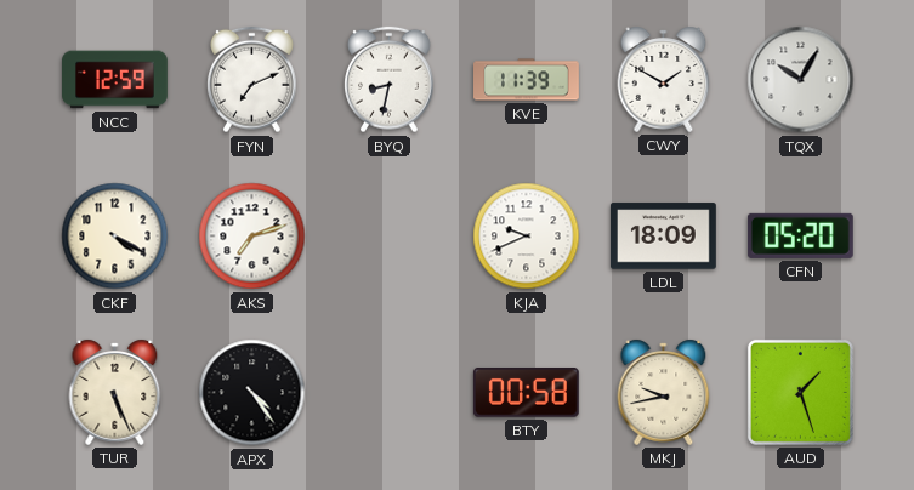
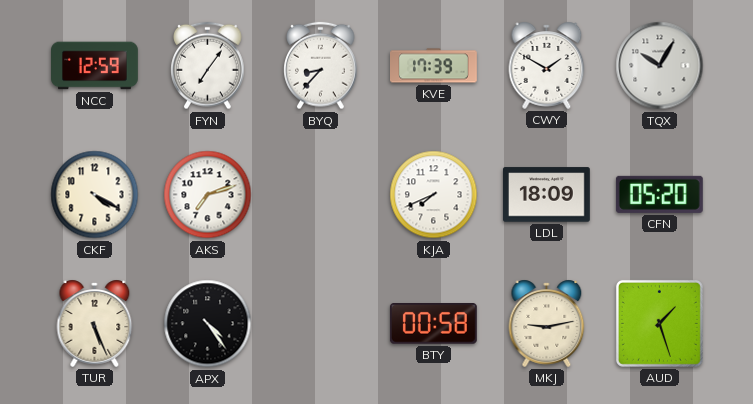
FYN: 7:11 -> 7:06 (208, 66)
BYQ: 8:32 -> 8:37 (321, 66)
KVE: 11:39 -> 17:39 (434, 66)
KJA: 9:41 -> 7:41 (434, 195)
MKJ: 9:43 -> 9:13 (547, 323)
